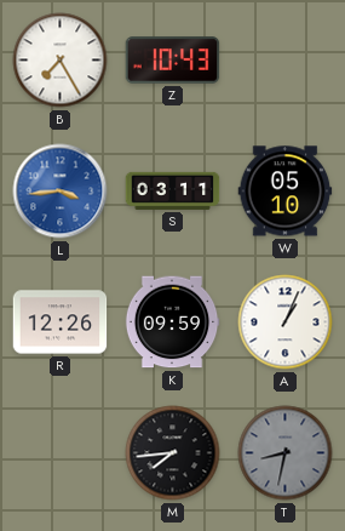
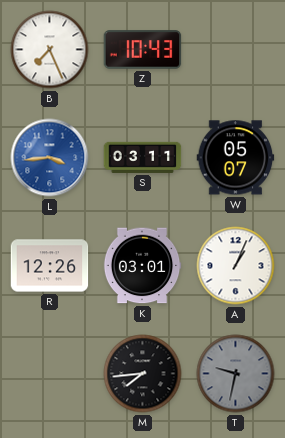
B: 7:25 -> 7:26 (50, 50)
W: 05:10 -> 05:07 (236, 158)
K: 09:59 -> 03:01 (142, 266)
T: 8:32 -> 9:32 (236, 374)
